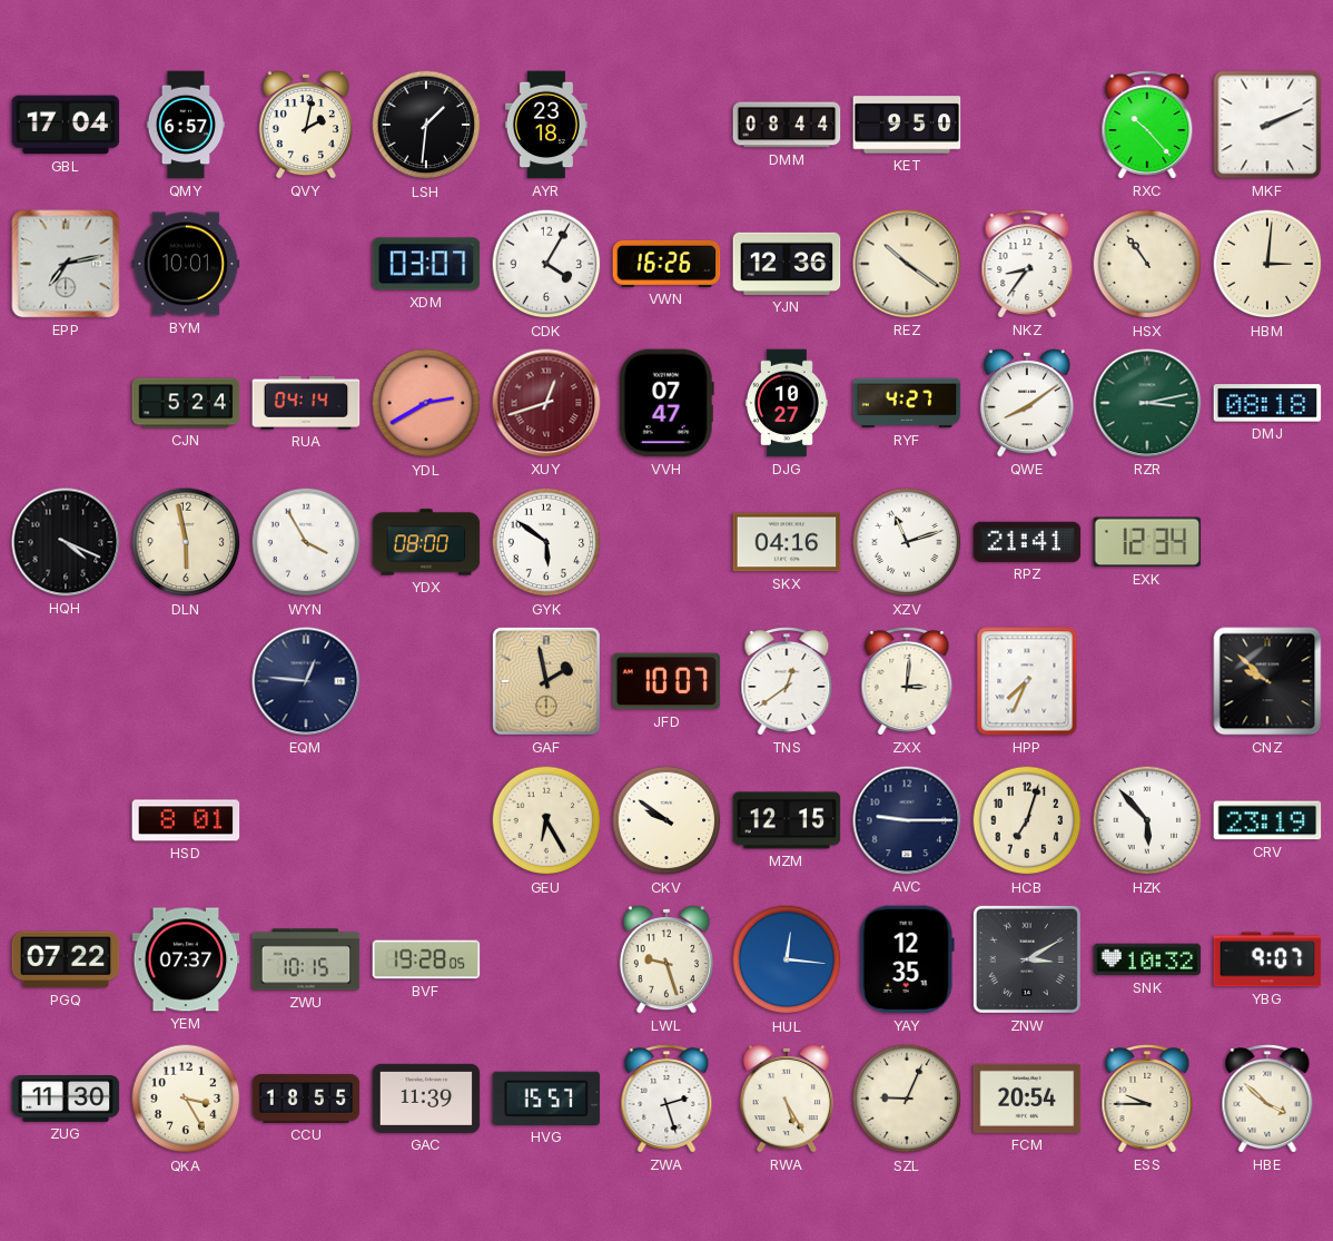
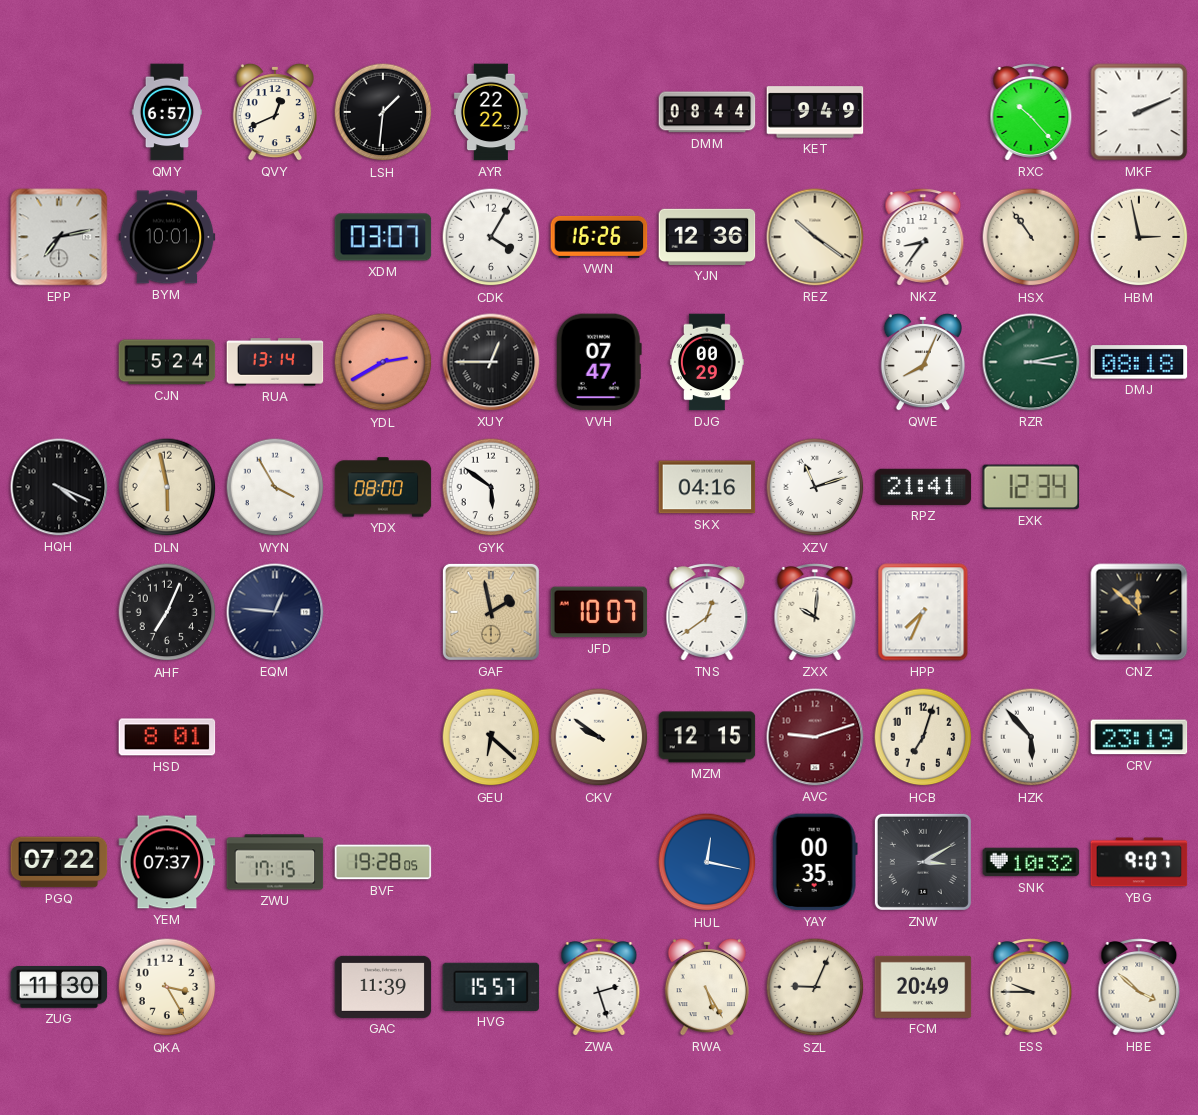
GBL: 17:04 -> none (66, 125)
QVY: 2:02 -> 12:41 (275, 112)
AYR: 23:18 -> 22:22 (491, 112)
KET: 9:50 -> 9:49 (815, 112)
HBM: 3:01 -> 2:58 (1139, 237)
RUA: 04:14 -> 13:14 (275, 362)
XUY: 12:42 -> 12:45 (491, 362)
XUY dial: burgundy -> black (491, 362)
DJG: 10:27 -> 00:29 (707, 362)
RYF: 4:27 -> none (907, 403)
QWE: 8:09 -> 8:04 (923, 362)
AHF: none -> 7:04 (167, 612)
ZXX: 3:01 -> 10:01 (815, 612)
CNZ: 9:52 -> 11:52 (1139, 612)
GEU: 6:25 -> 6:22 (491, 737)
AVC: 9:15 -> 9:12 (815, 737)
AVC dial: navy -> burgundy (815, 737)
ZWU: 10:15 -> 17:15 (275, 862)
LWL: 9:27 -> none (666, 959)
HUL: 12:16 -> 12:17 (707, 862)
YAY: 12:35 -> 00:35 (815, 862)
CCU: 18:55 -> none (306, 1099)
FCM: 20:54 -> 20:49 (923, 987)
